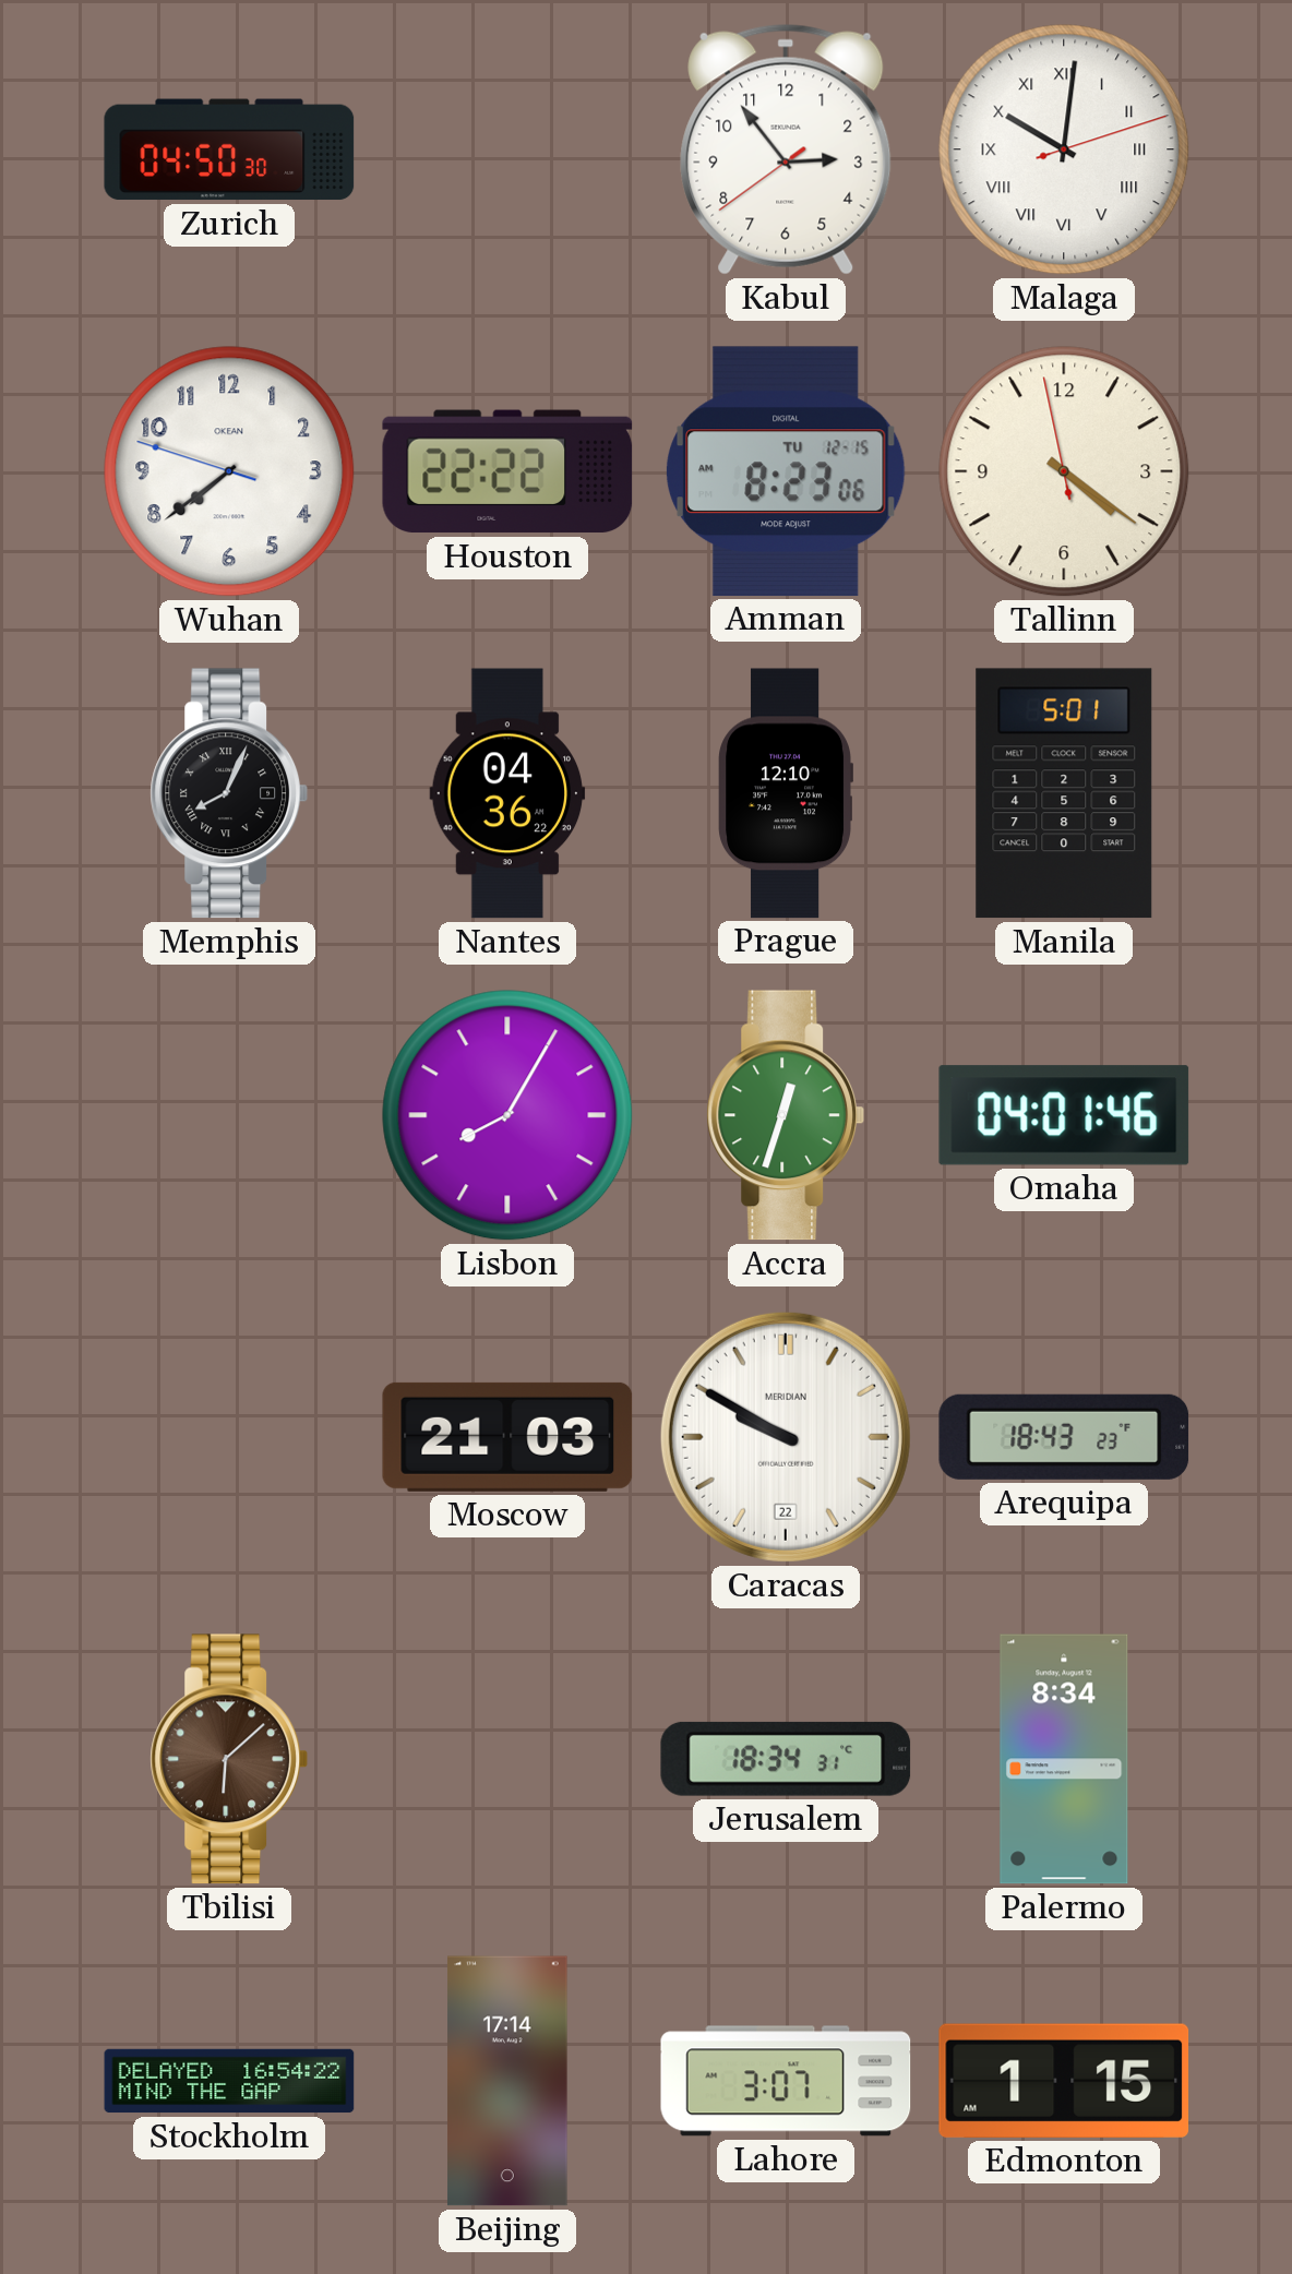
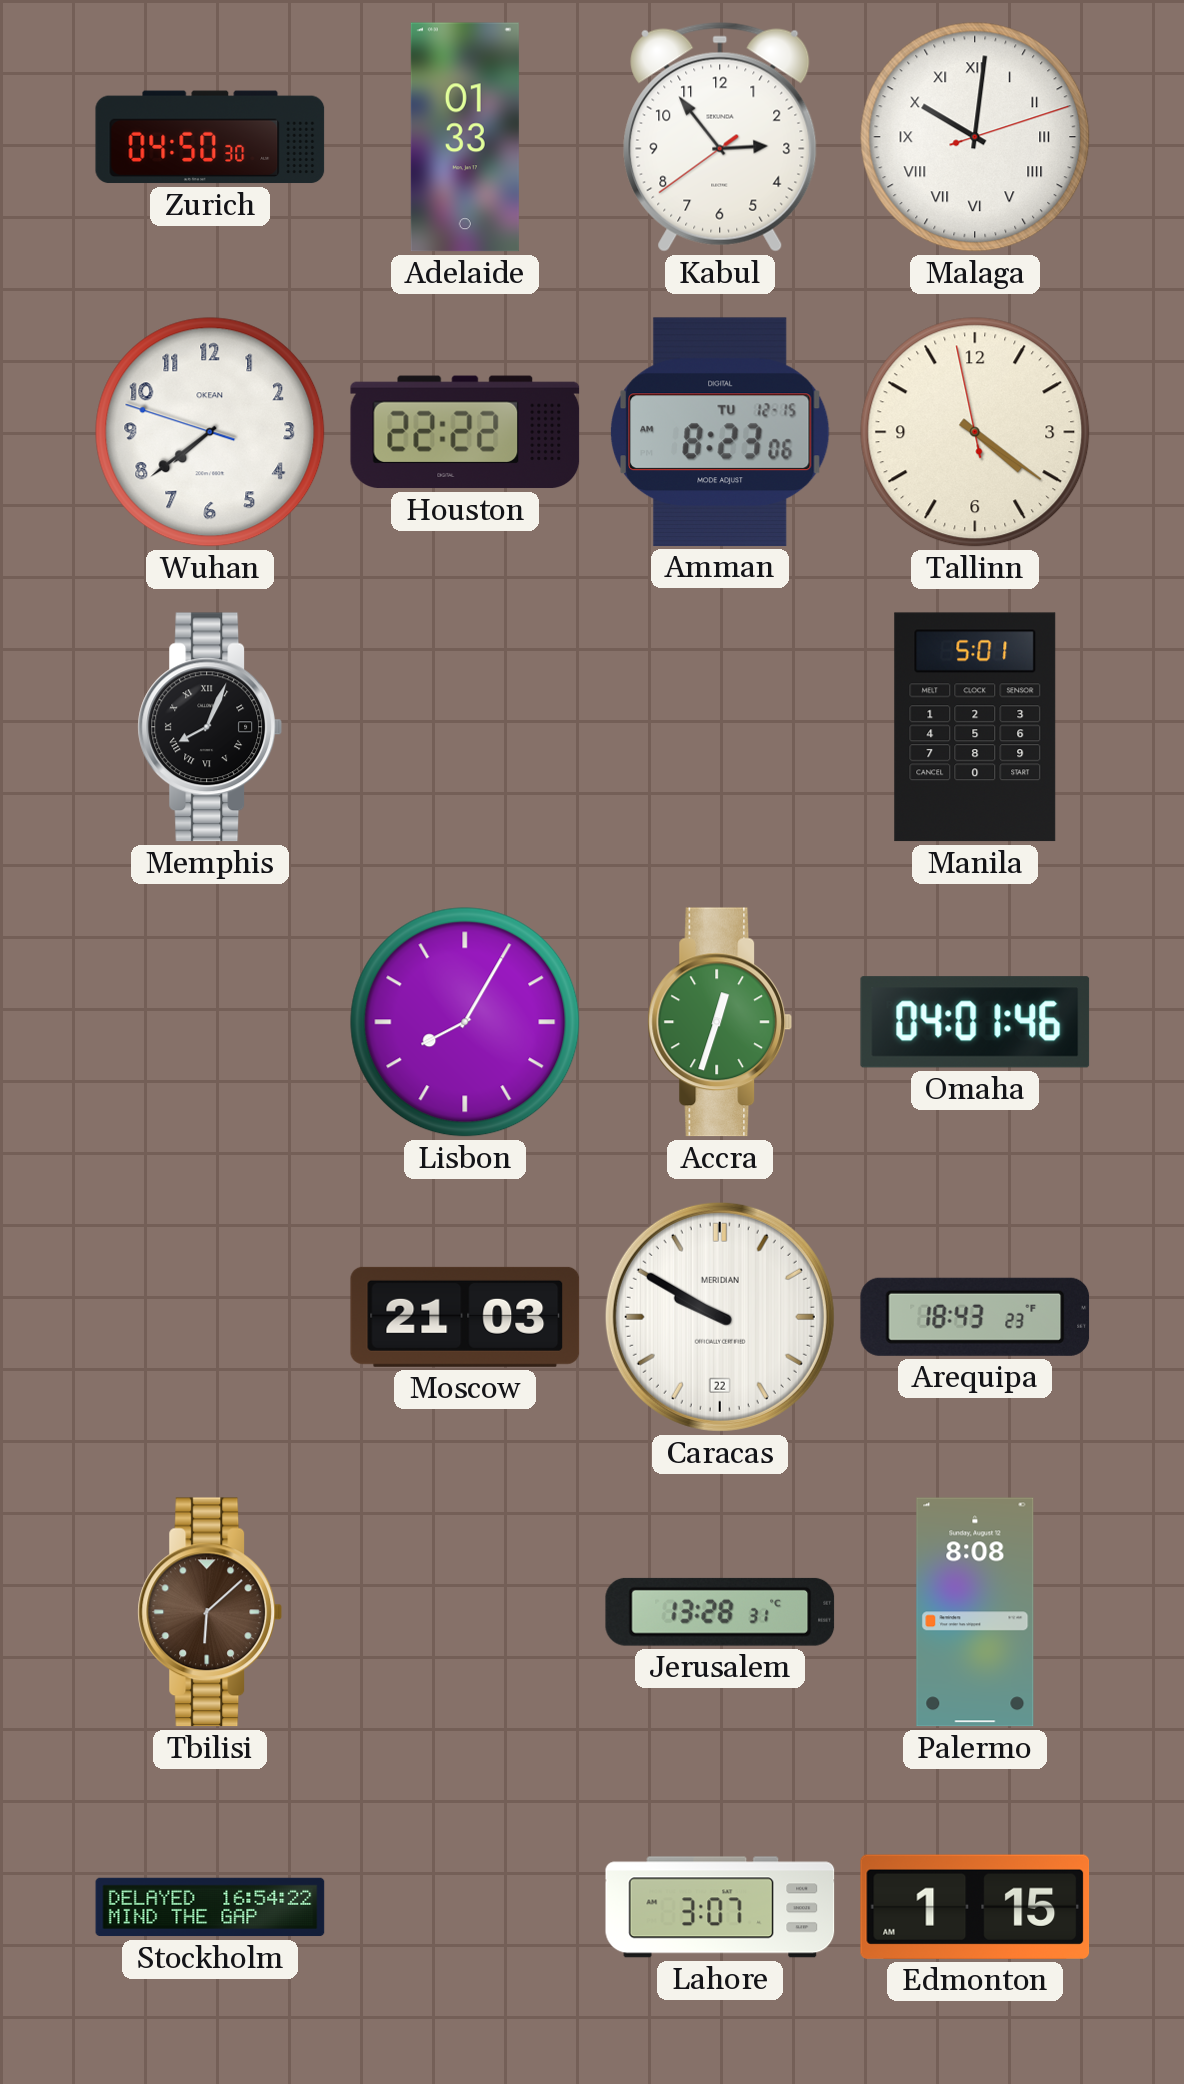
Adelaide: none -> 01:33 (465, 137)
Nantes: 04:36 -> none (507, 793)
Prague: 12:10 -> none (786, 793)
Jerusalem: 18:34 -> 13:28 (720, 1612)
Palermo: 8:34 -> 8:08 (975, 1612)
Beijing: 17:14 -> none (507, 2081)
